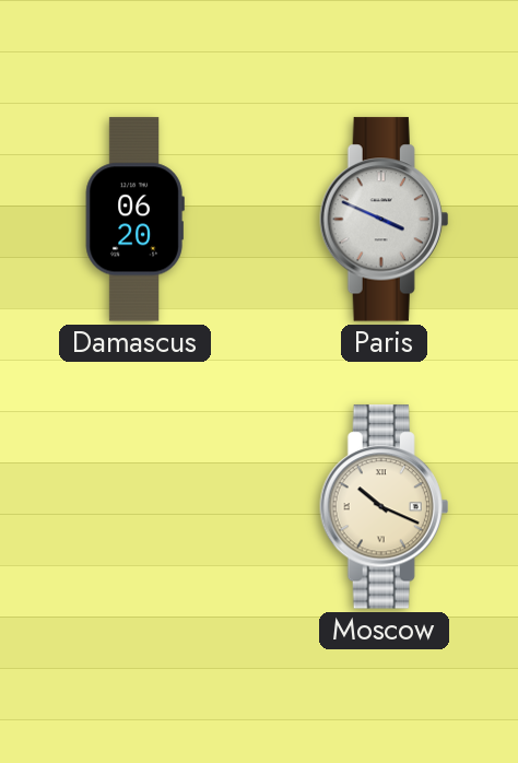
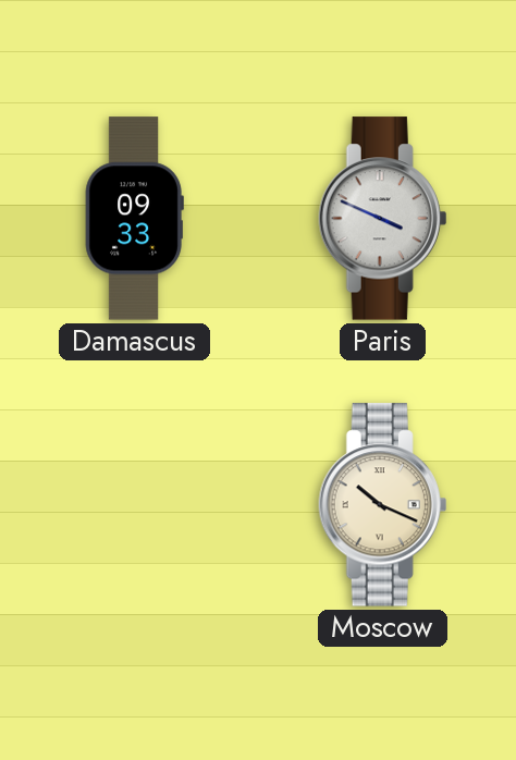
Damascus: 06:20 -> 09:33 (134, 219)
